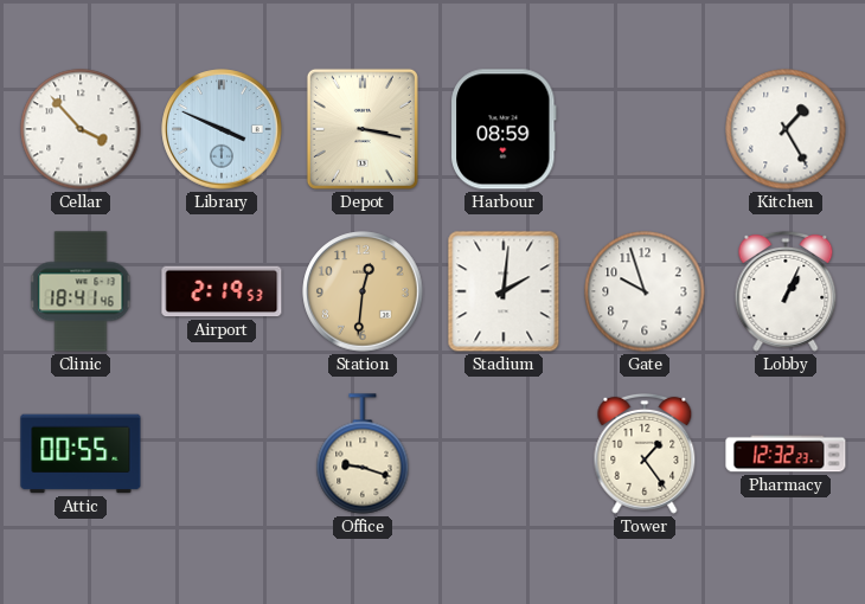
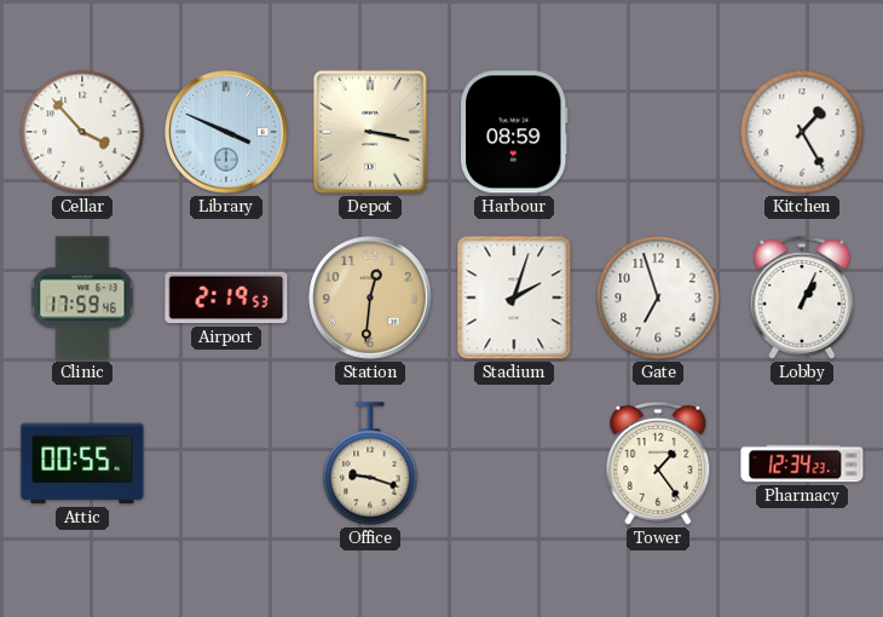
Clinic: 18:41 -> 17:59 (82, 298)
Stadium: 2:01 -> 2:03 (514, 298)
Gate: 9:57 -> 6:57 (658, 298)
Pharmacy: 12:32 -> 12:34 (802, 463)
